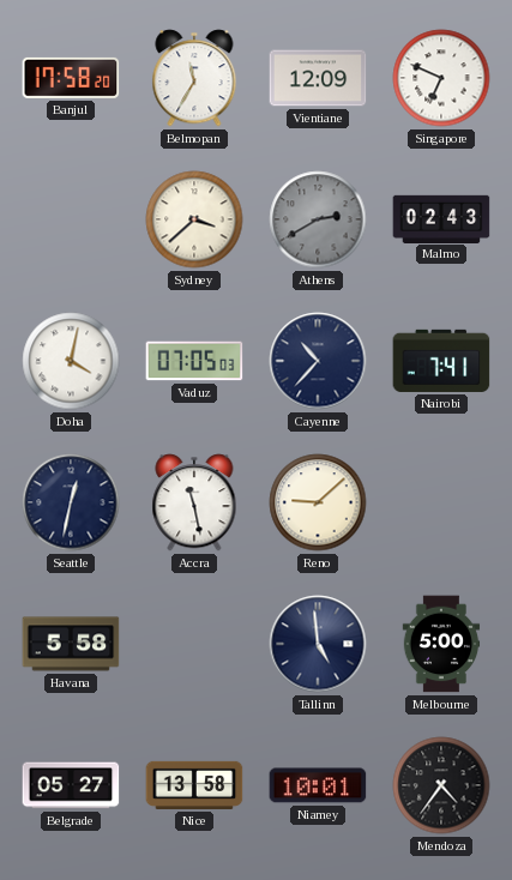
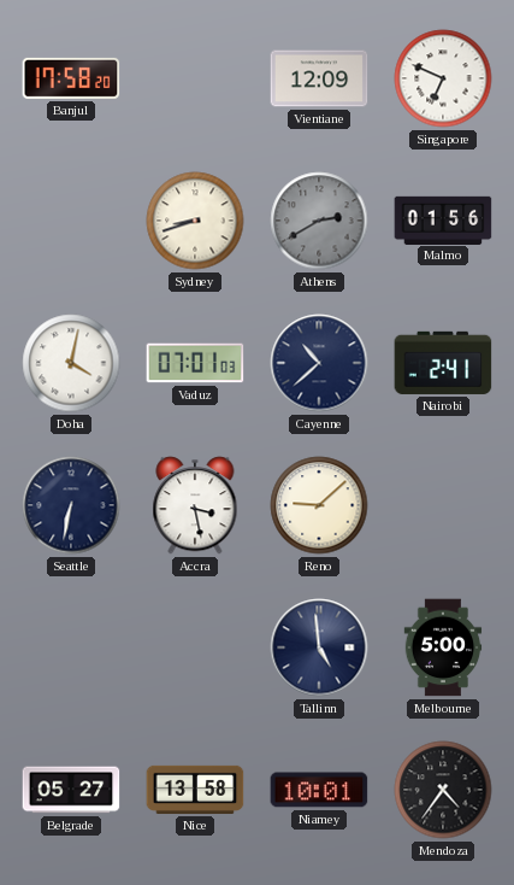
Belmopan: 11:35 -> none (194, 78)
Sydney: 3:38 -> 8:42 (195, 221)
Malmo: 02:43 -> 01:56 (443, 219)
Vaduz: 07:05 -> 07:01 (195, 363)
Cayenne: 10:37 -> 10:38 (319, 363)
Nairobi: 7:41 -> 2:41 (443, 363)
Seattle: 12:32 -> 6:32 (71, 505)
Accra: 11:28 -> 3:28 (195, 505)
Havana: 5:58 -> none (71, 644)
